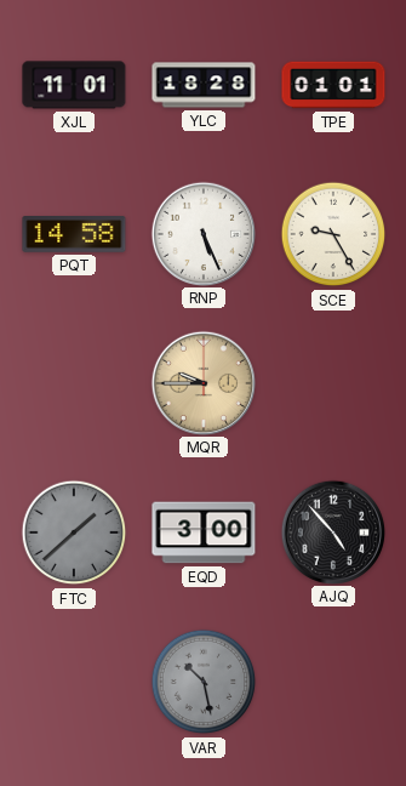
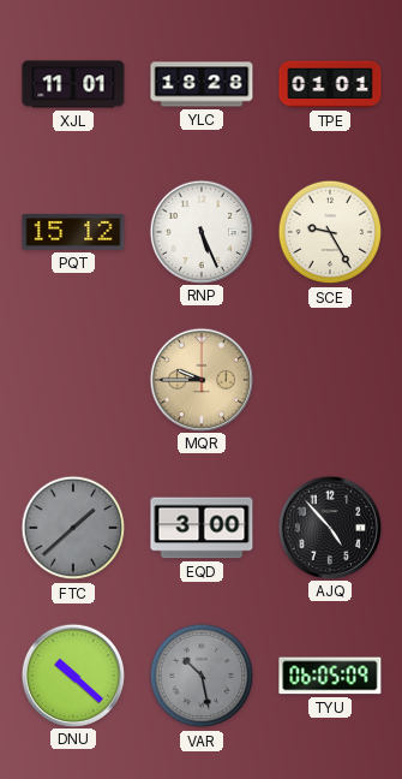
PQT: 14:58 -> 15:12 (73, 232)
DNU: none -> 10:22 (72, 674)
TYU: none -> 06:05 (330, 676)
